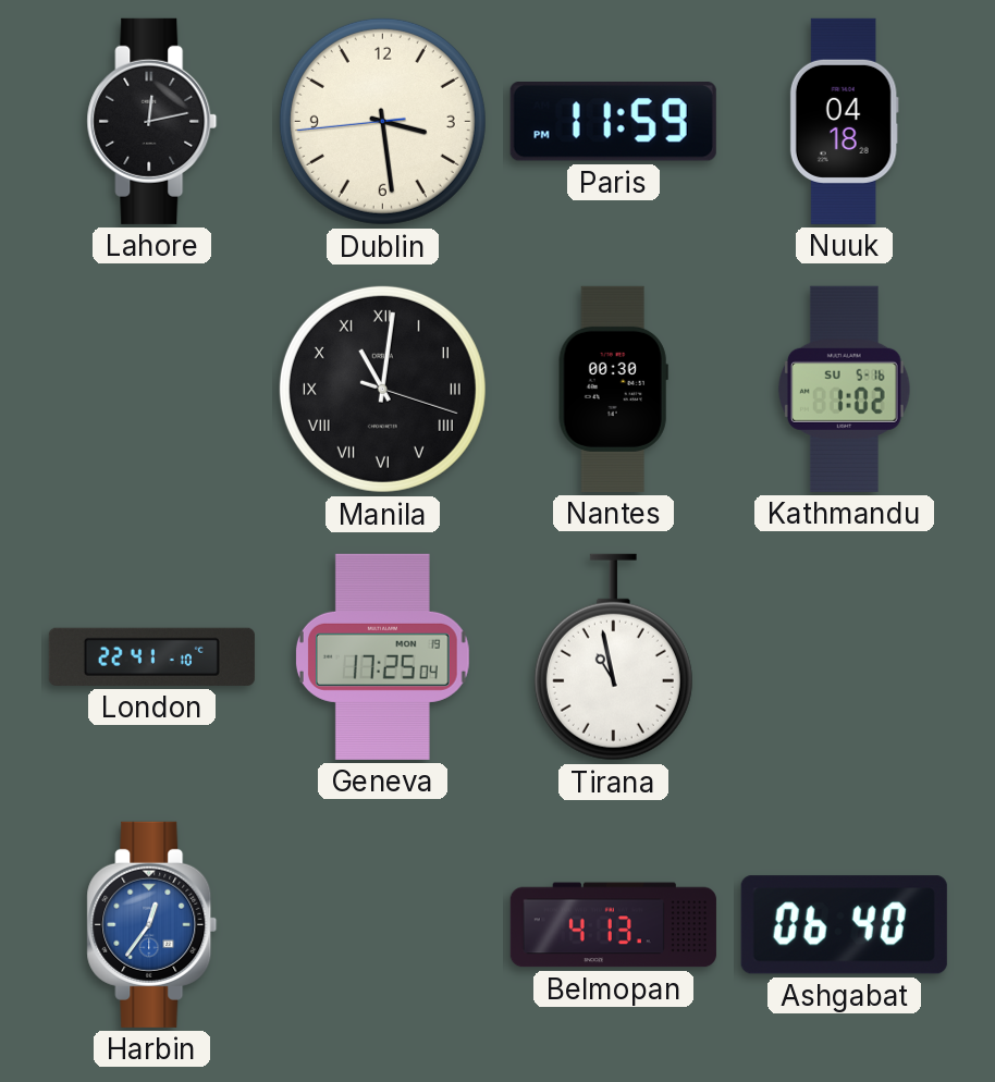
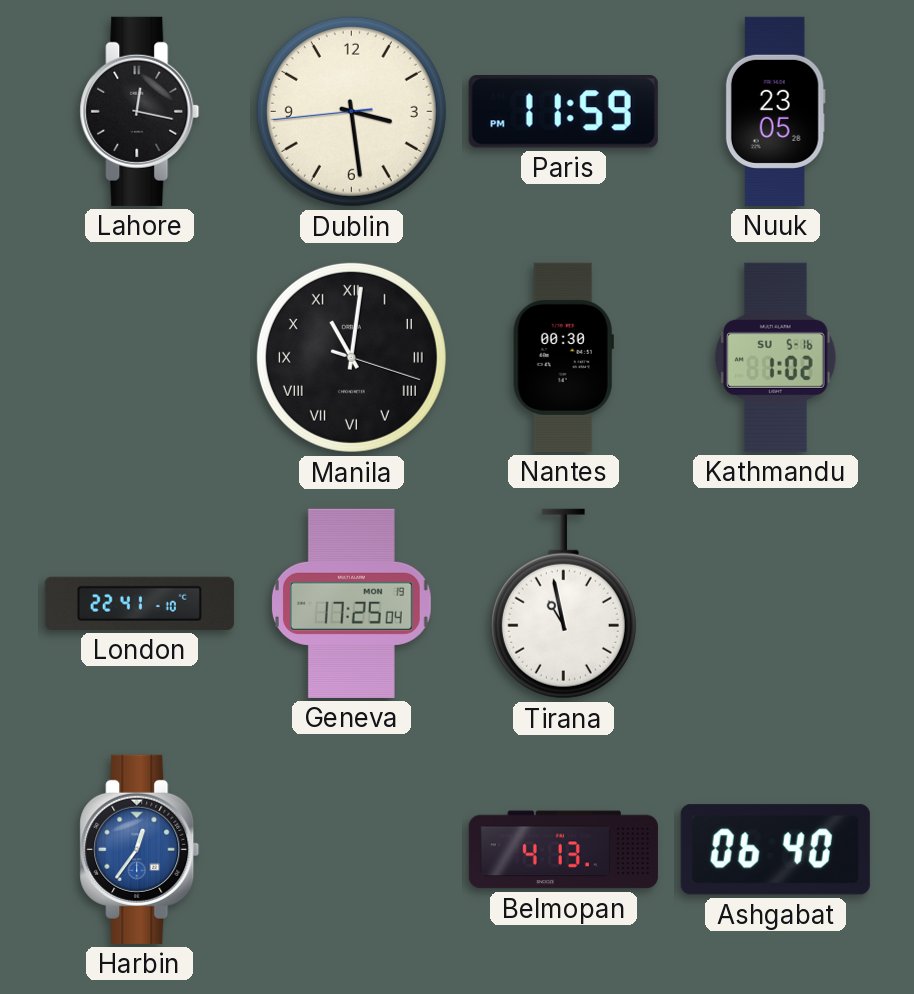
Lahore: 12:13 -> 12:17 (140, 111)
Nuuk: 04:18 -> 23:05 (775, 111)
